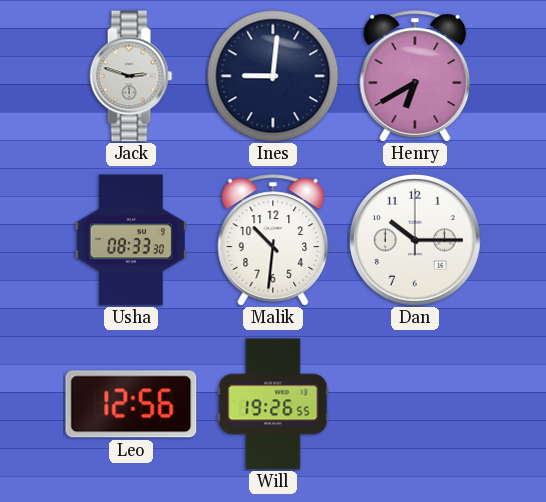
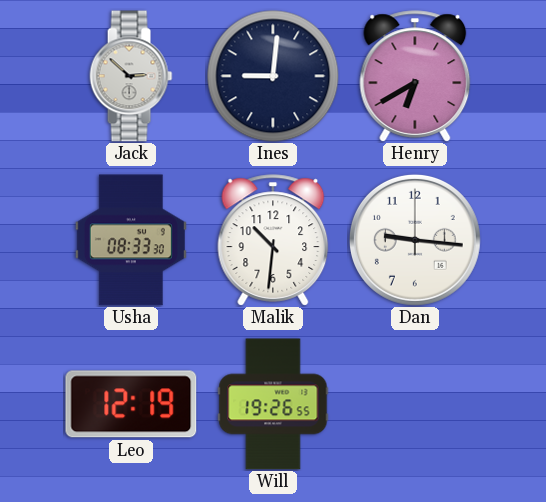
Jack: 2:48 -> 2:52 (131, 76)
Dan: 10:15 -> 9:16 (415, 240)
Leo: 12:56 -> 12:19 (131, 404)
